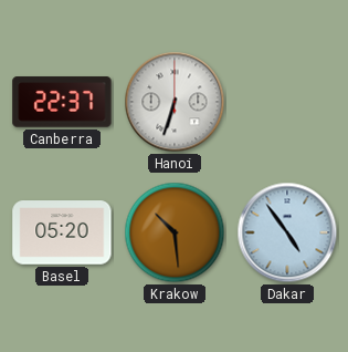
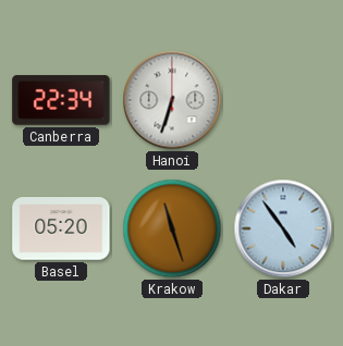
Canberra: 22:37 -> 22:34 (61, 100)
Krakow: 10:29 -> 11:27 (172, 228)
